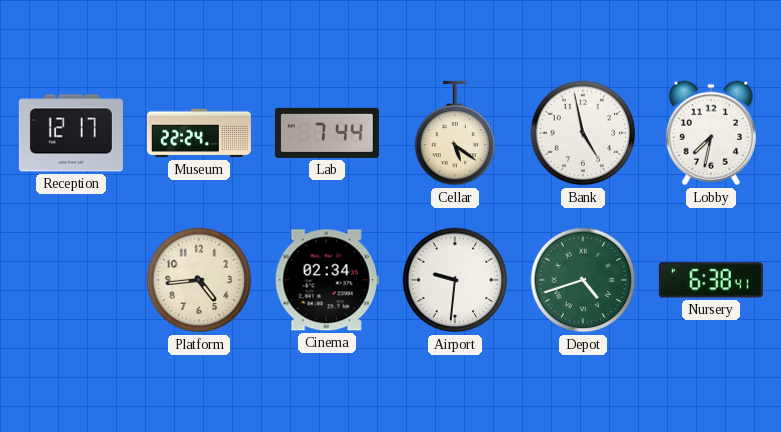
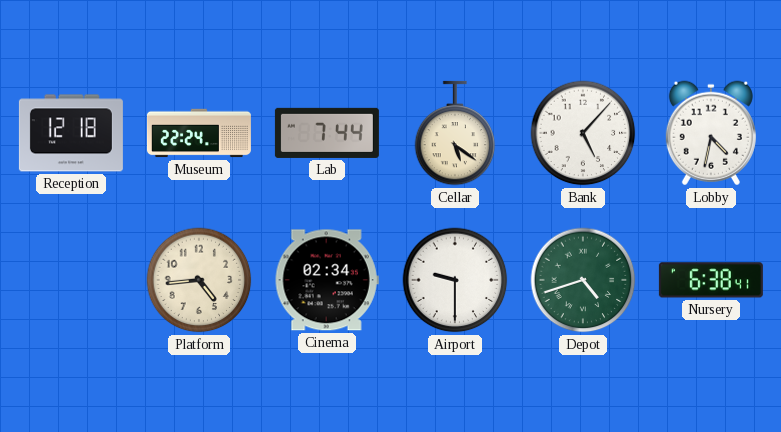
Reception: 12:17 -> 12:18 (71, 133)
Bank: 4:58 -> 5:07 (583, 133)
Lobby: 7:32 -> 4:32 (711, 133)
Airport: 9:31 -> 9:30 (455, 280)
